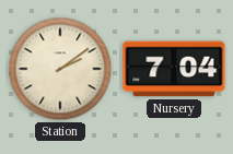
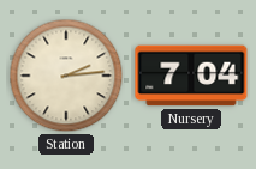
Station: 2:09 -> 2:14 (66, 76)
